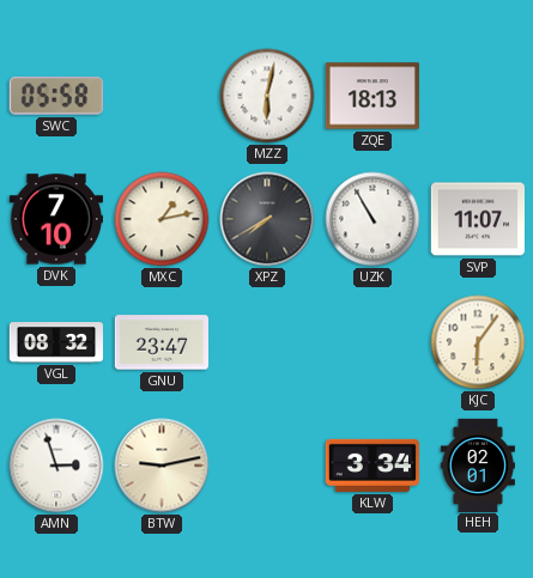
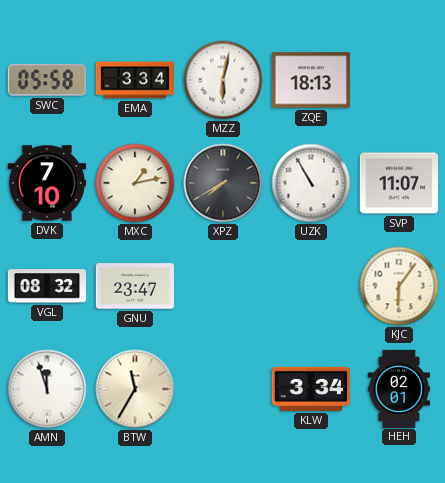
EMA: none -> 3:34 (134, 80)
AMN: 2:57 -> 11:57 (47, 389)
BTW: 9:13 -> 11:35 (135, 389)
